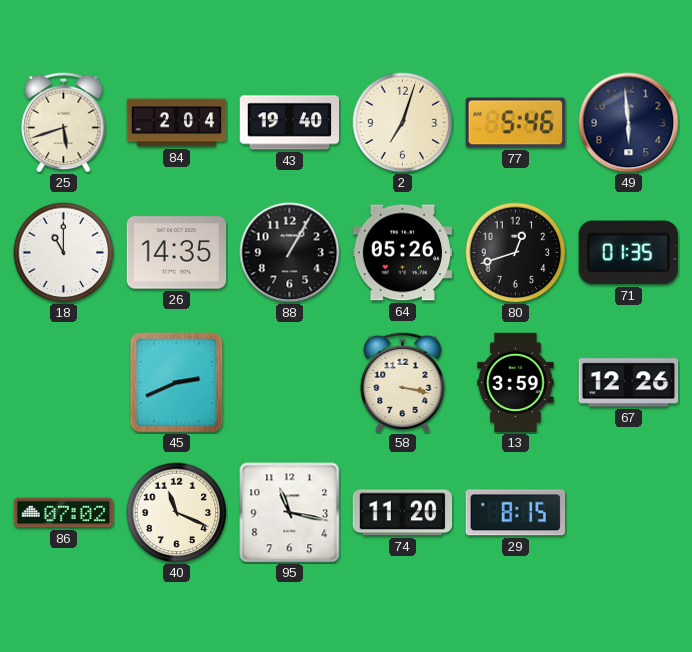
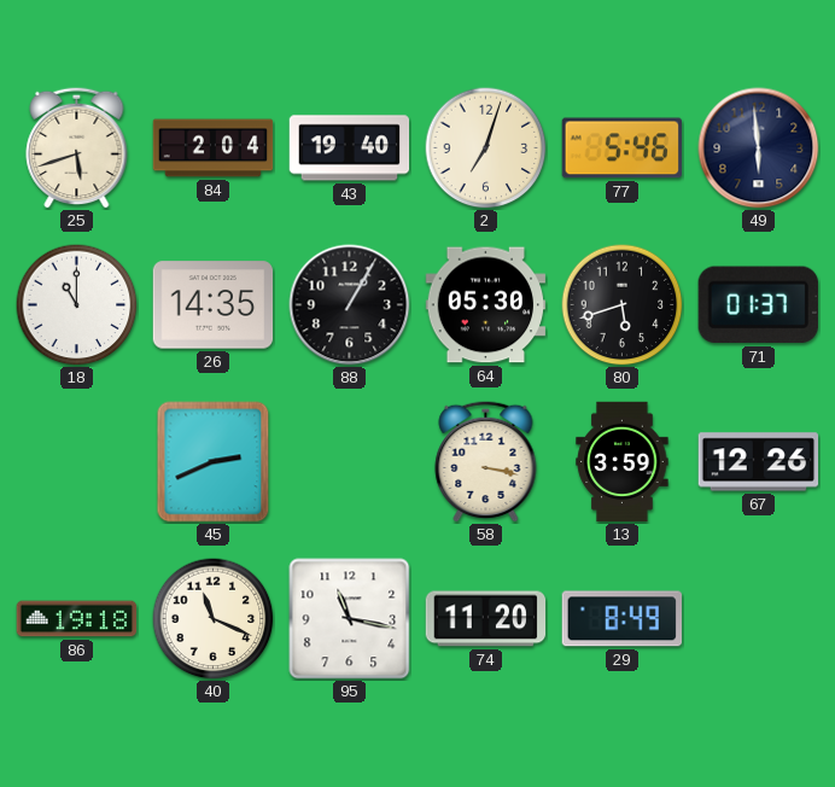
64: 05:26 -> 05:30 (486, 305)
80: 12:42 -> 5:42 (623, 305)
71: 01:35 -> 01:37 (758, 305)
86: 07:02 -> 19:18 (77, 619)
29: 8:15 -> 8:49 (621, 619)
